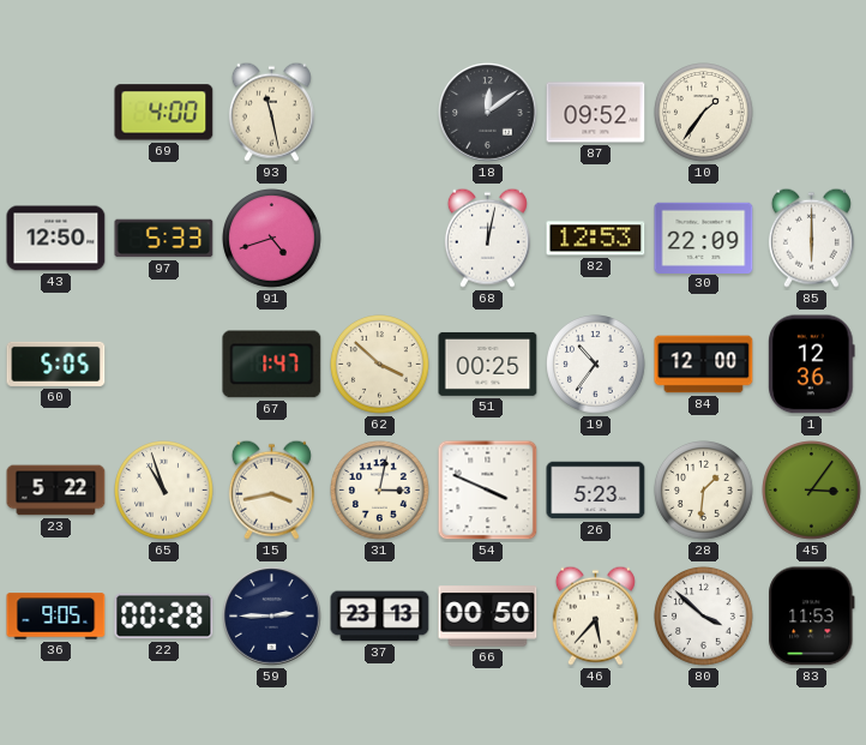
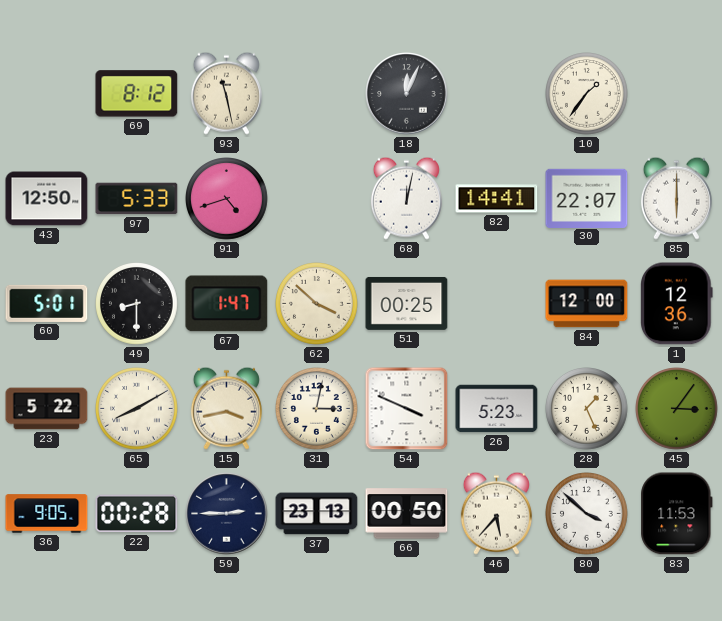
69: 4:00 -> 8:12 (137, 94)
18: 12:09 -> 12:04 (407, 94)
87: 09:52 -> none (596, 113)
82: 12:53 -> 14:41 (497, 199)
30: 22:09 -> 22:07 (587, 198)
60: 5:05 -> 5:01 (47, 303)
49: none -> 8:30 (137, 304)
19: 10:36 -> none (596, 365)
65: 10:57 -> 8:10 (137, 409)
28: 1:31 -> 1:26 (587, 409)
